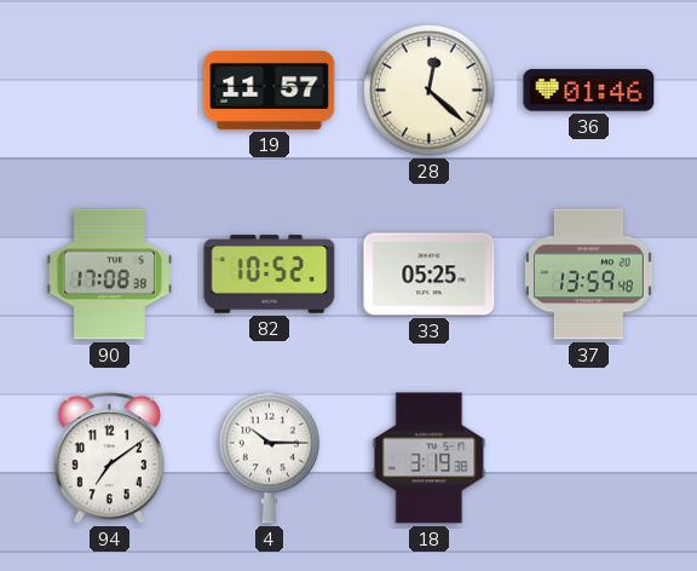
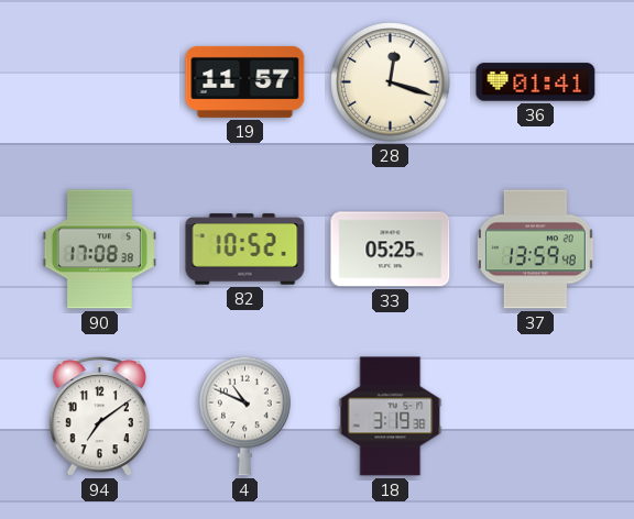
28: 12:22 -> 12:18 (391, 82)
36: 01:46 -> 01:41 (536, 82)
4: 10:15 -> 10:49 (245, 416)
